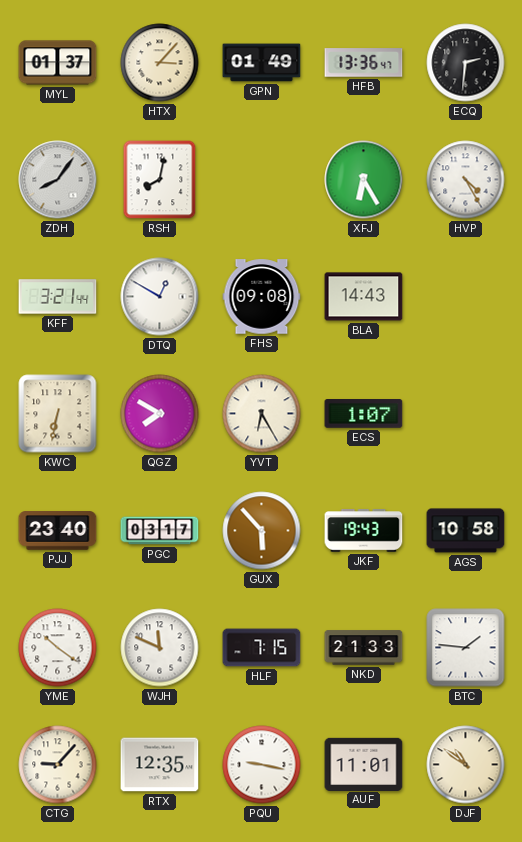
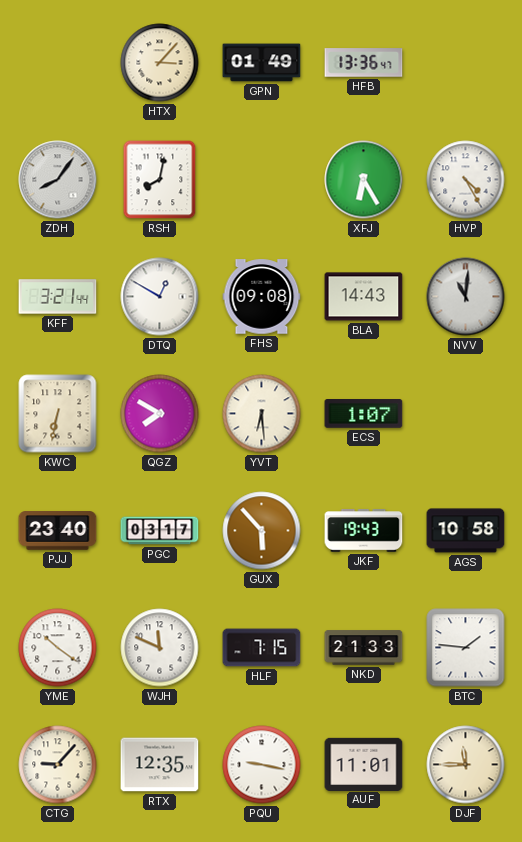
MYL: 01:37 -> none (58, 63)
ECQ: 2:31 -> none (466, 63)
NVV: none -> 11:01 (466, 297)
YVT: 6:25 -> 6:29 (262, 414)
DJF: 10:51 -> 11:45 (466, 765)
